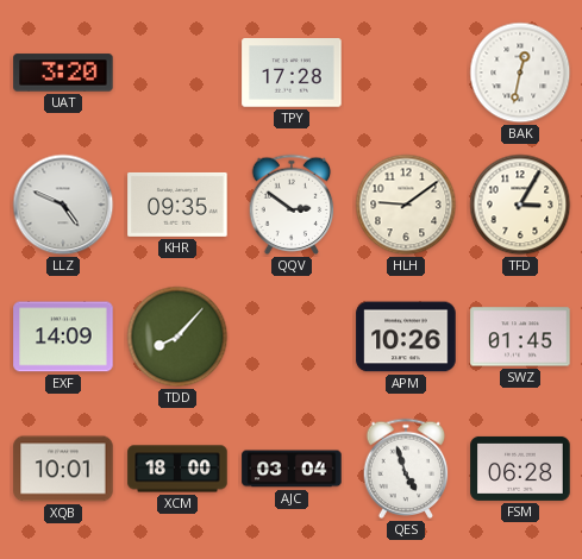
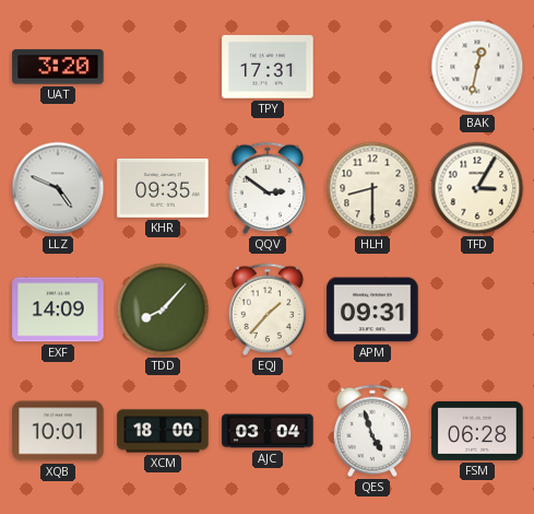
TPY: 17:28 -> 17:31 (268, 67)
HLH: 9:09 -> 8:30 (372, 188)
EQJ: none -> 1:37 (268, 309)
APM: 10:26 -> 09:31 (372, 309)
SWZ: 01:45 -> none (520, 337)
